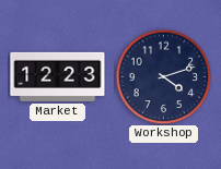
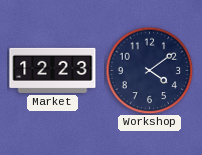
Workshop: 4:12 -> 4:09 (149, 70)
